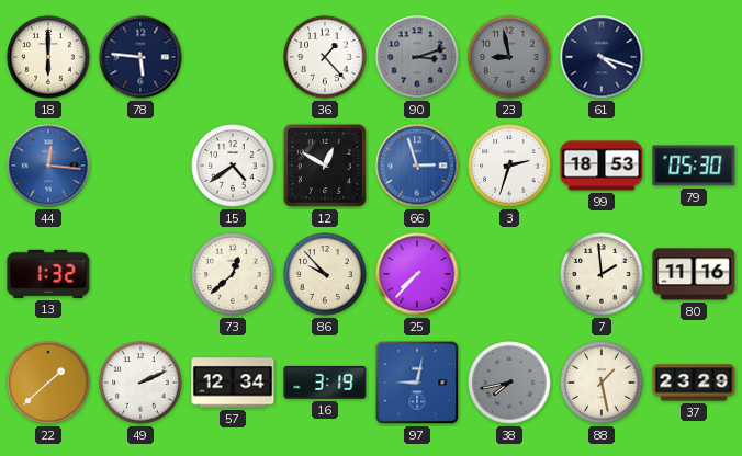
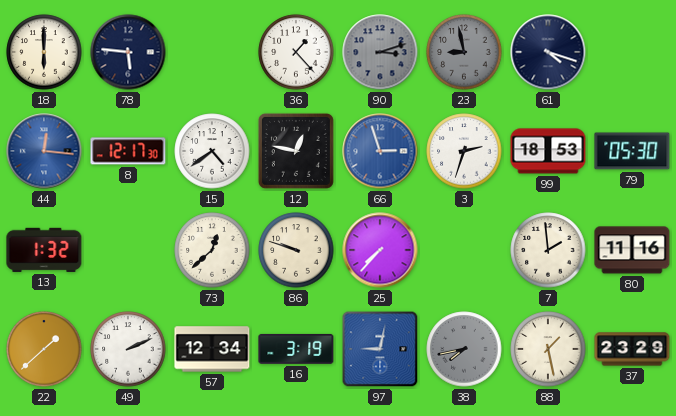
8: none -> 12:17 (128, 151)
12: 12:50 -> 12:47 (296, 151)
86: 9:53 -> 9:48 (296, 250)
